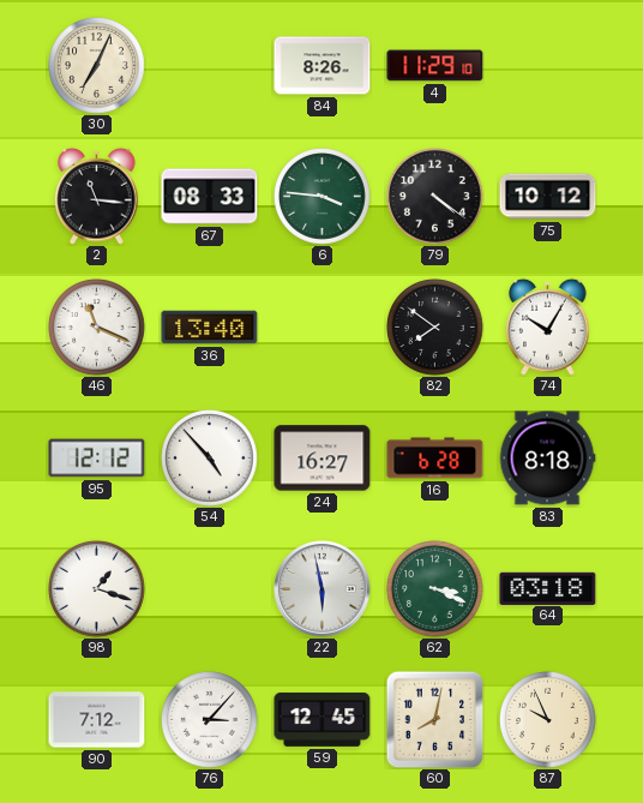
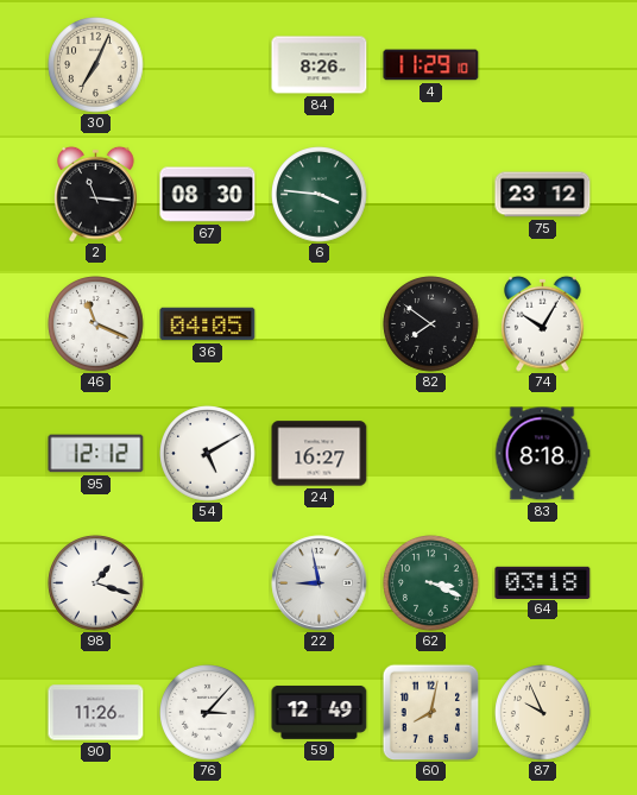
67: 08:33 -> 08:30 (208, 195)
79: 4:21 -> none (435, 197)
75: 10:12 -> 23:12 (543, 195)
36: 13:40 -> 04:05 (208, 324)
54: 4:53 -> 5:10 (208, 454)
16: 6:28 -> none (435, 459)
22: 5:58 -> 8:58 (320, 583)
90: 7:12 -> 11:26 (96, 713)
59: 12:45 -> 12:49 (320, 713)
